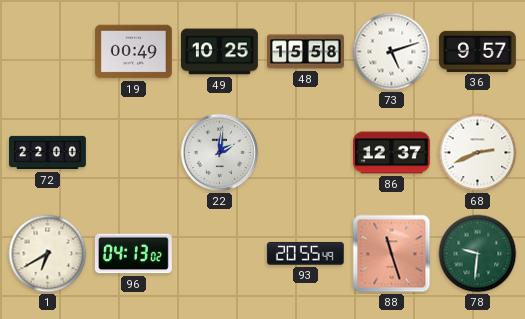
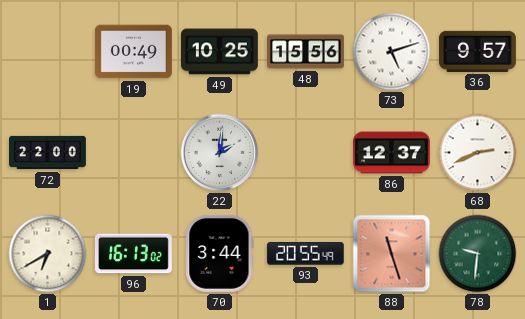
48: 15:58 -> 15:56 (306, 52)
96: 04:13 -> 16:13 (133, 254)
70: none -> 3:44 (220, 253)
